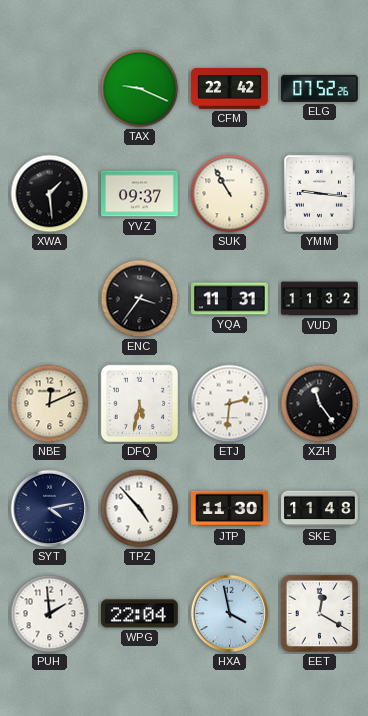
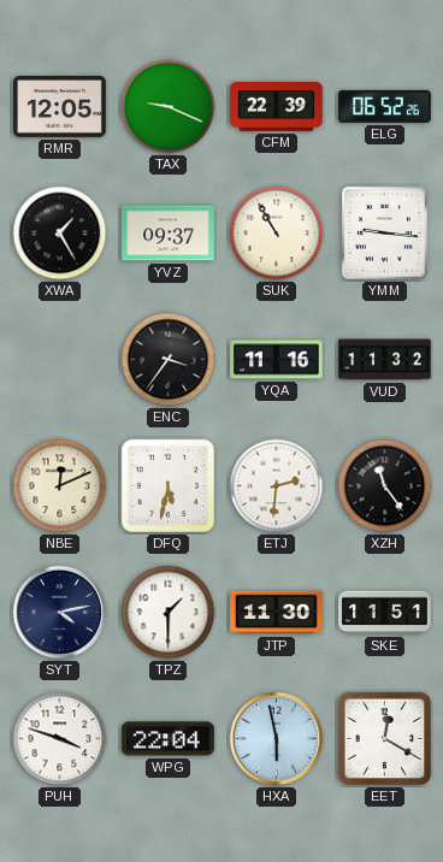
RMR: none -> 12:05 (60, 107)
CFM: 22:42 -> 22:39 (277, 107)
ELG: 07:52 -> 06:52 (385, 106)
XWA: 1:29 -> 1:25 (60, 234)
YQA: 11:31 -> 11:16 (277, 360)
TPZ: 4:53 -> 1:30 (169, 613)
SKE: 11:48 -> 11:51 (385, 613)
PUH: 1:59 -> 3:48 (60, 739)
HXA: 3:58 -> 5:58 (277, 739)
